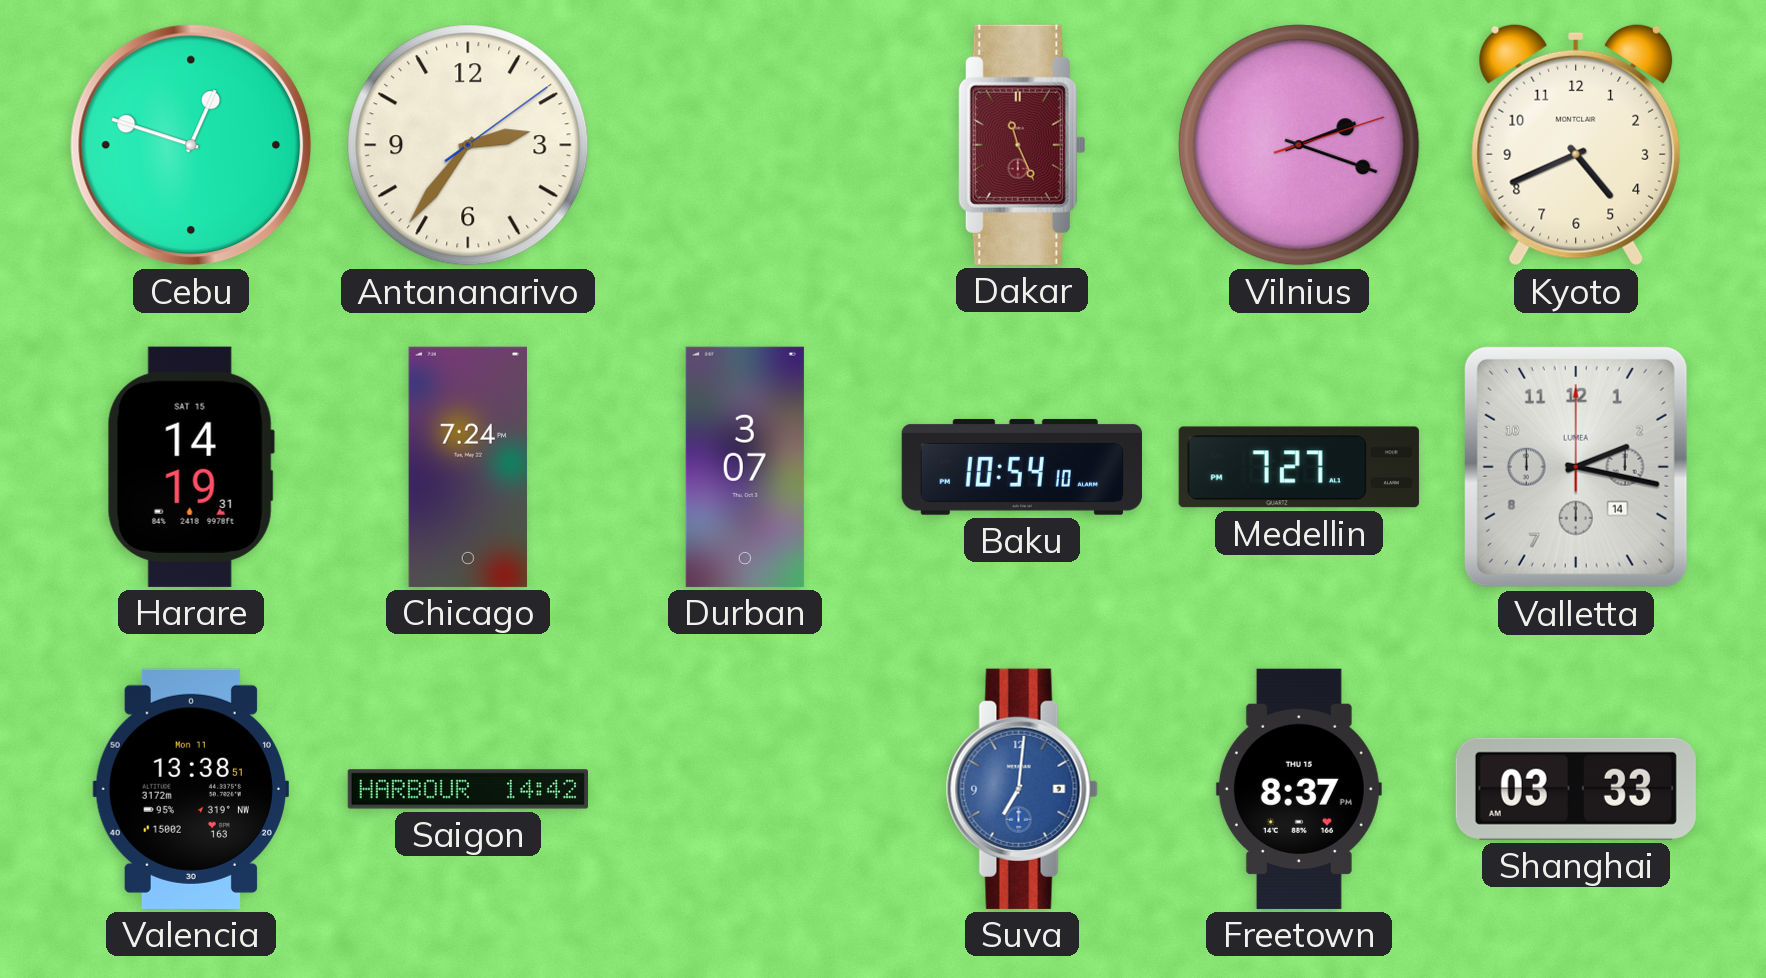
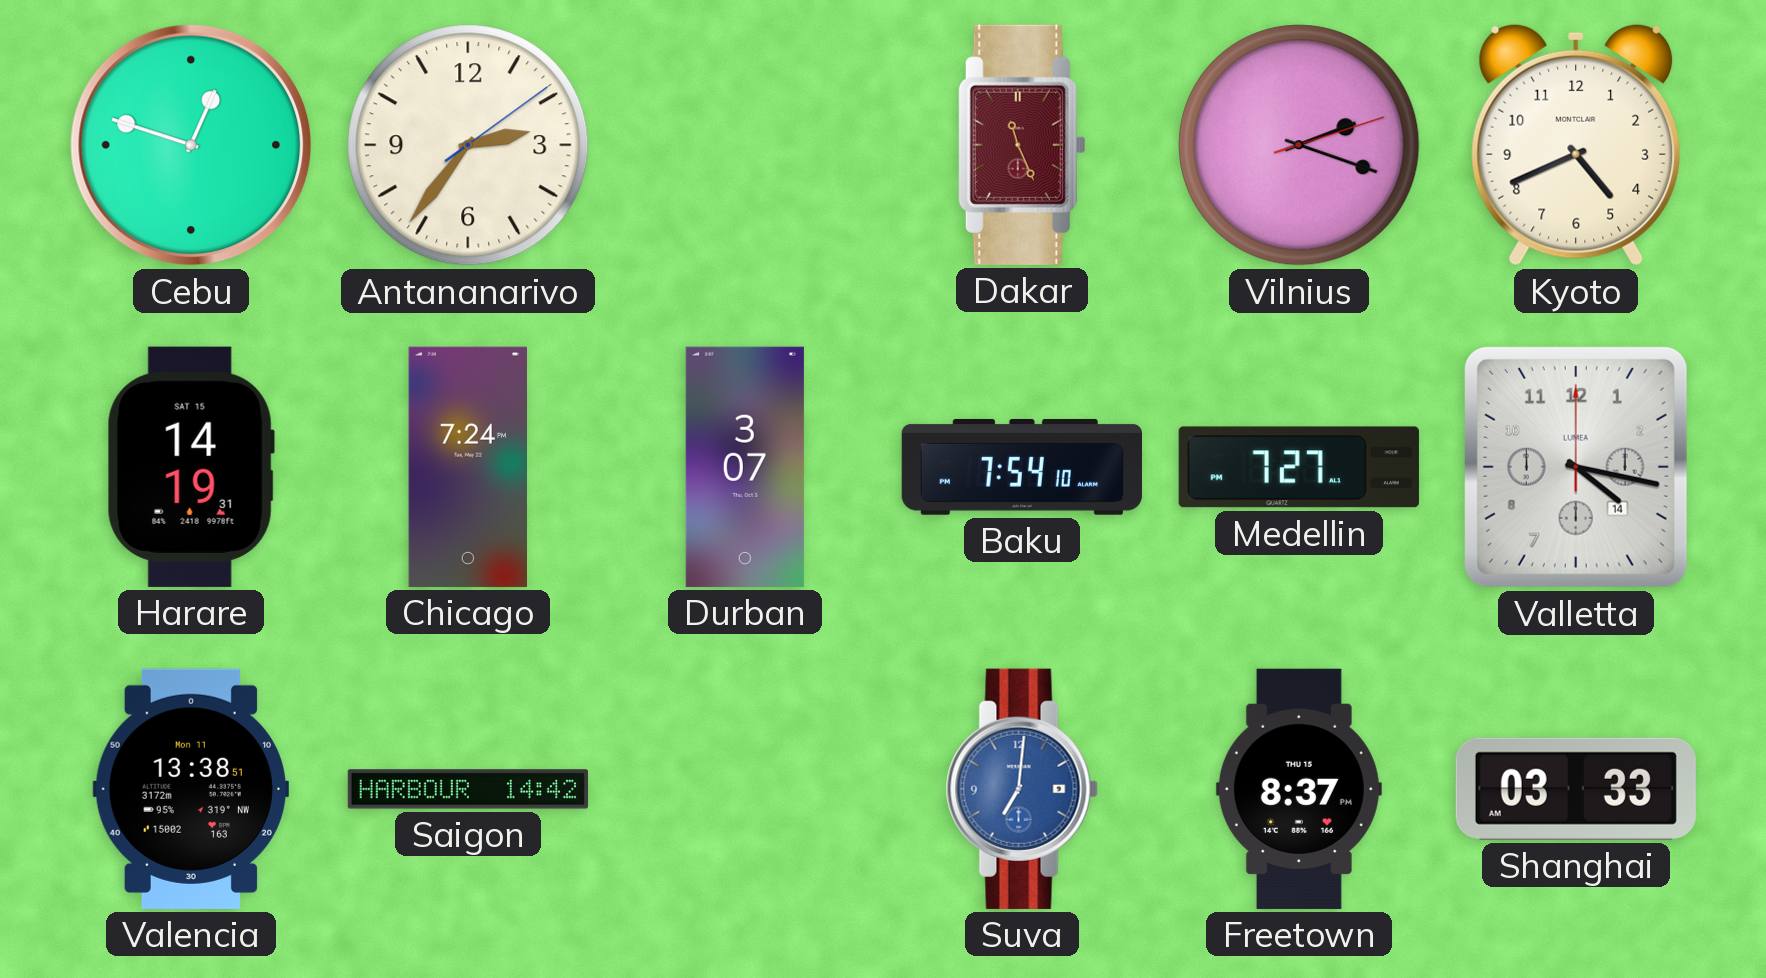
Baku: 10:54 -> 7:54 (1022, 467)
Valletta: 2:17 -> 4:17 (1576, 467)
